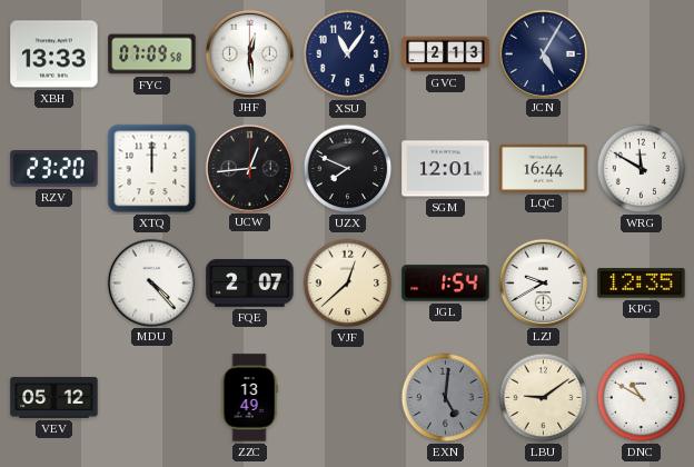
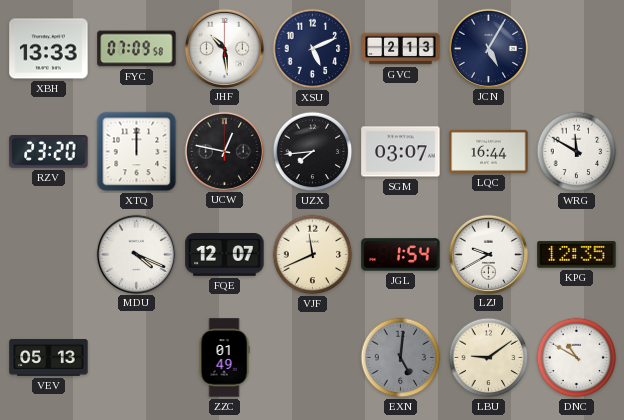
JHF: 12:29 -> 10:29 (224, 48)
XSU: 11:06 -> 5:11 (313, 49)
UCW: 12:44 -> 12:47 (224, 151)
UZX: 7:49 -> 7:44 (313, 152)
SGM: 12:01 -> 03:07 (401, 152)
MDU: 4:23 -> 4:19 (136, 254)
FQE: 2:07 -> 12:07 (225, 255)
VJF: 12:38 -> 11:41 (313, 255)
VEV: 05:12 -> 05:13 (49, 358)
ZZC: 13:49 -> 01:49 (224, 358)
